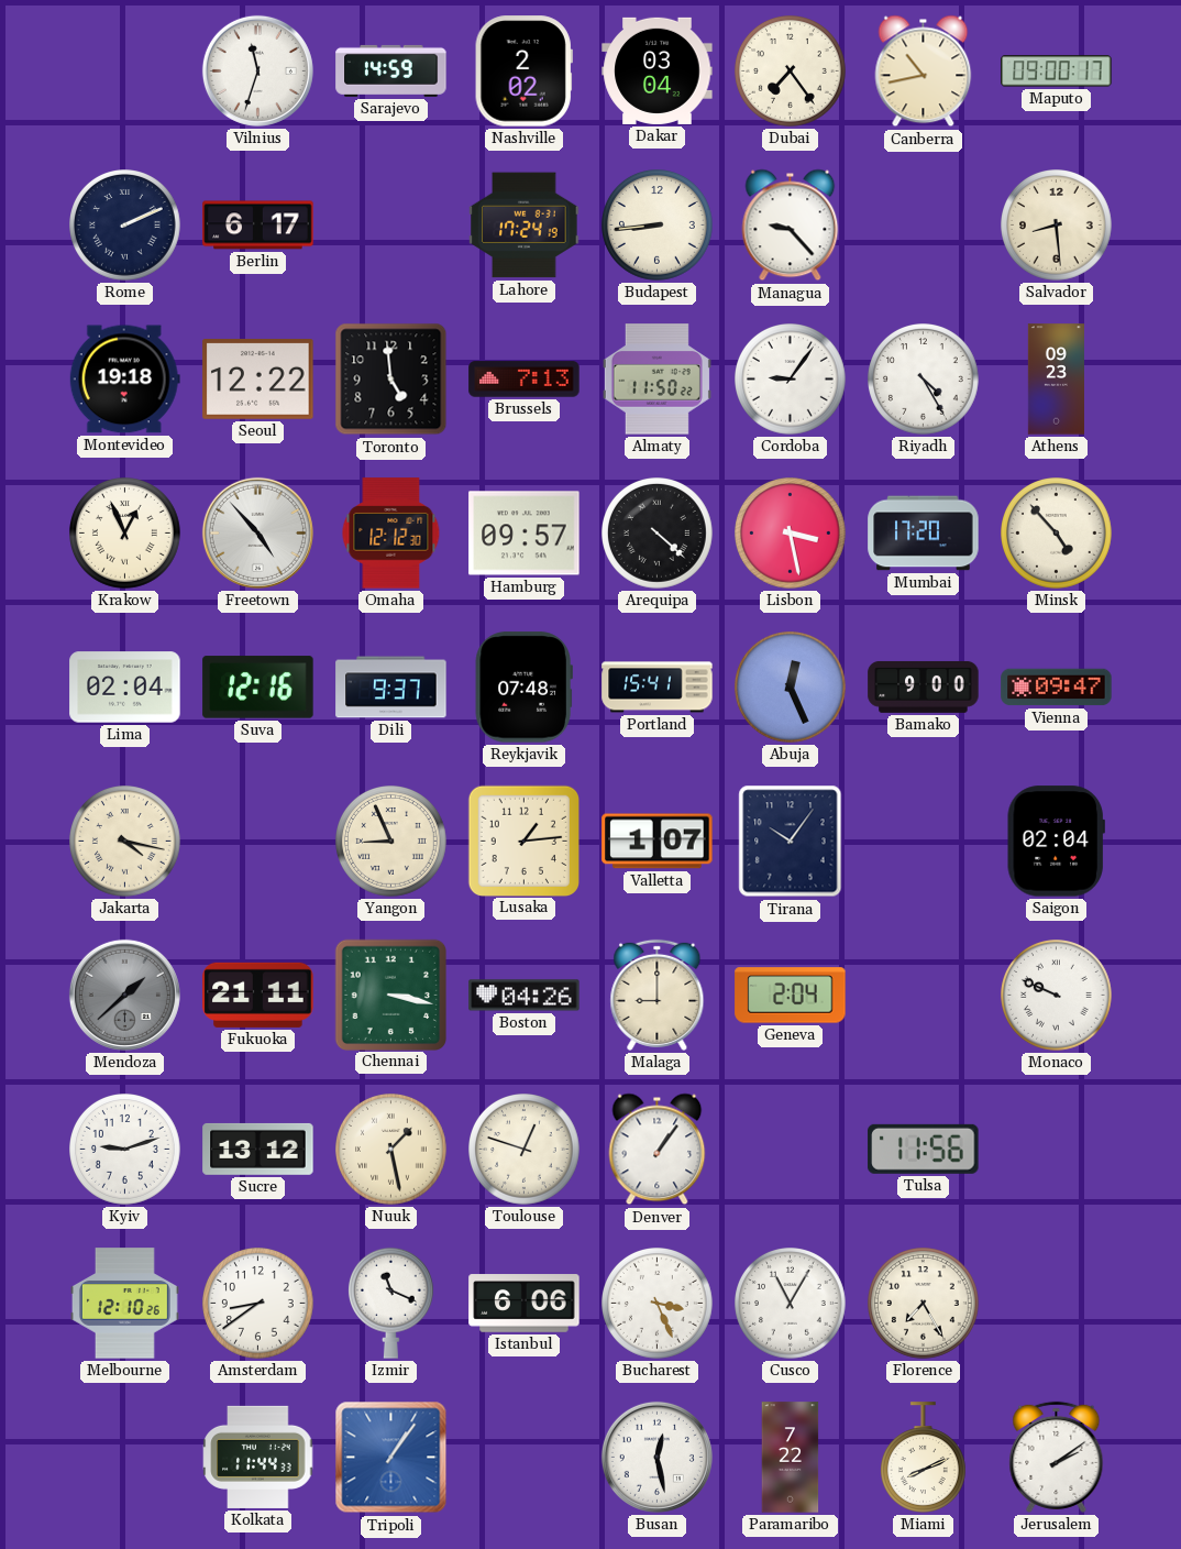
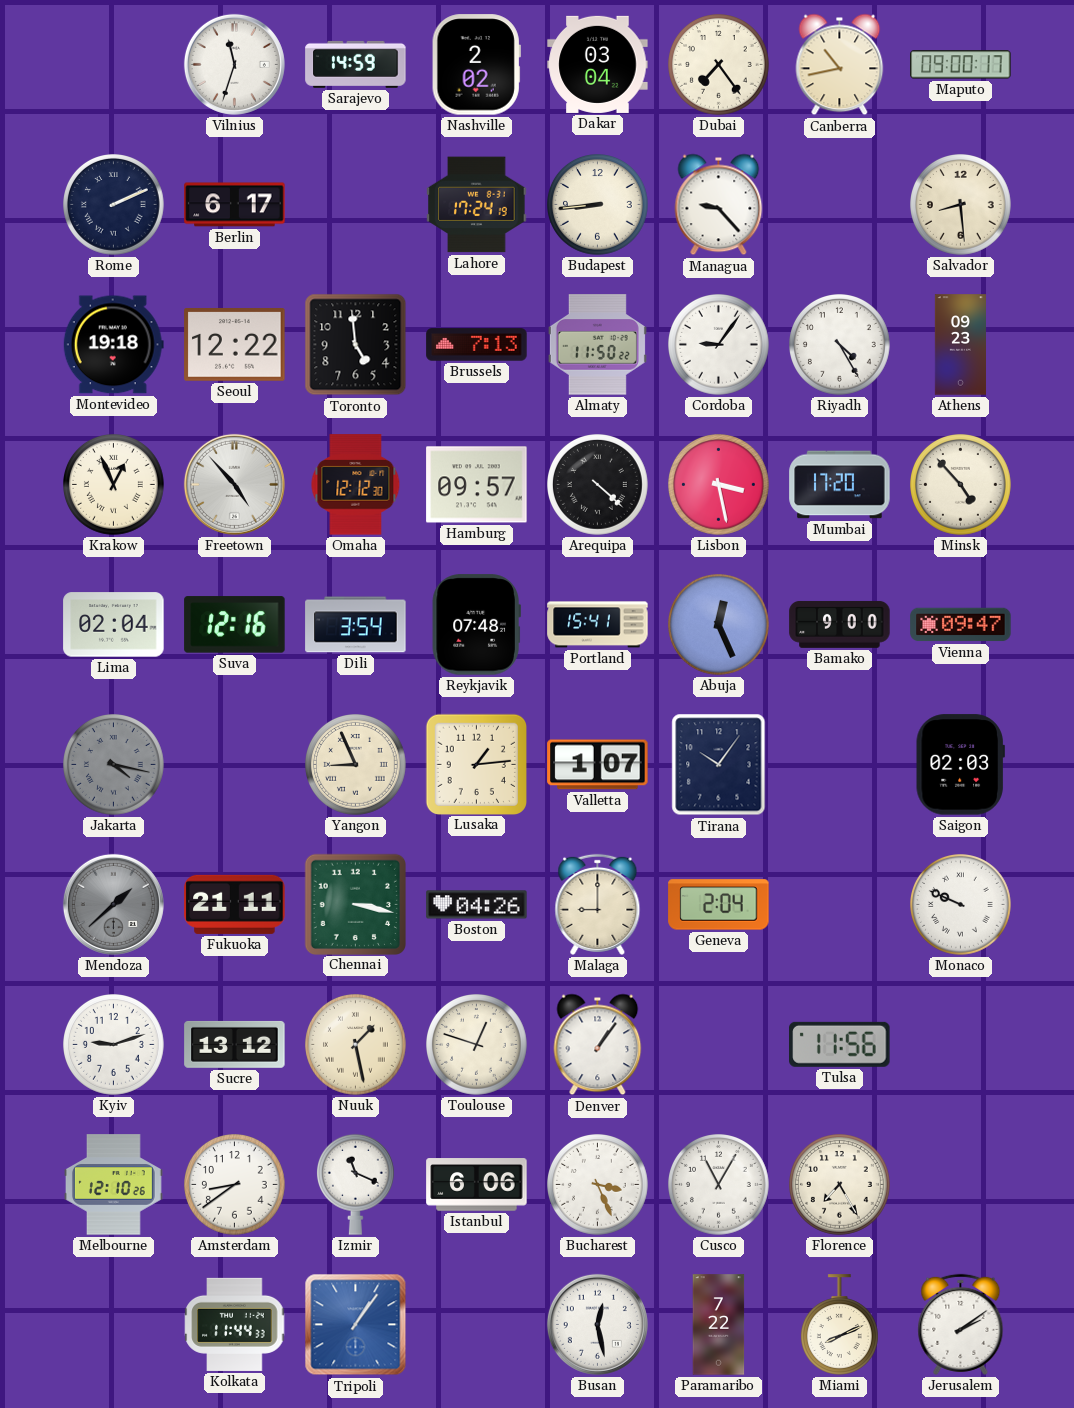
Dili: 9:37 -> 3:54 (356, 625)
Jakarta dial: cream -> grey (114, 765)
Saigon: 02:04 -> 02:03 (960, 765)
